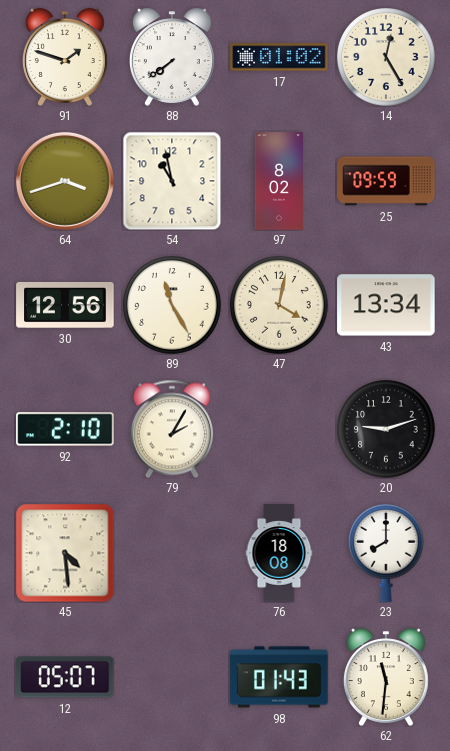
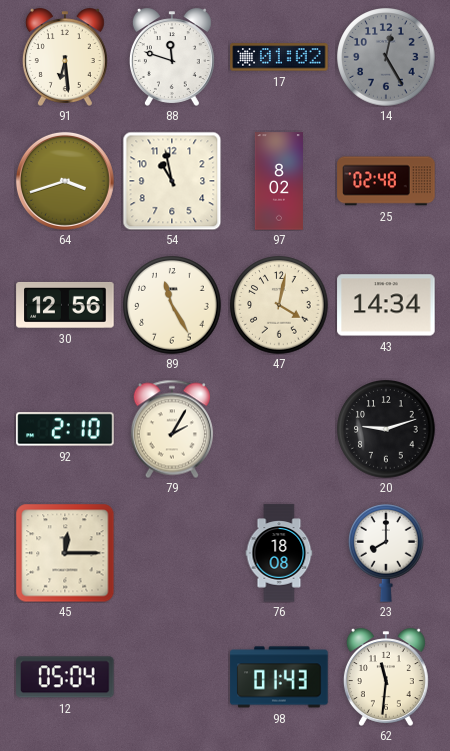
91: 1:48 -> 6:29 (65, 57)
88: 7:39 -> 11:48 (172, 57)
14 dial: cream -> grey (386, 57)
25: 09:59 -> 02:48 (386, 181)
43: 13:34 -> 14:34 (386, 305)
45: 4:29 -> 12:15 (65, 553)
12: 05:07 -> 05:04 (65, 677)
